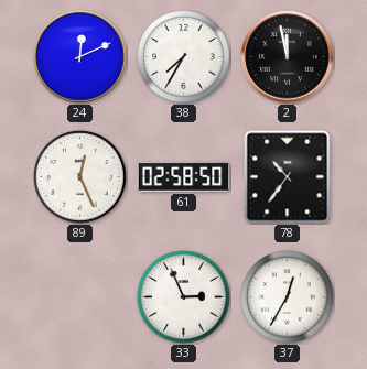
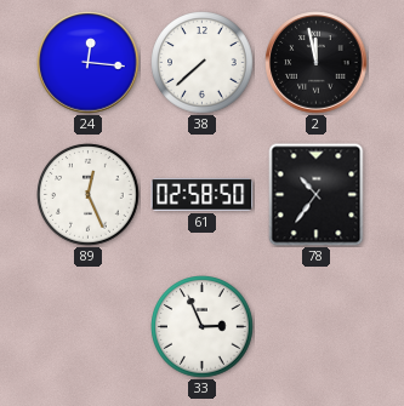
24: 12:11 -> 12:16 (89, 63)
38: 7:35 -> 7:38 (203, 63)
37: 12:35 -> none (288, 297)
